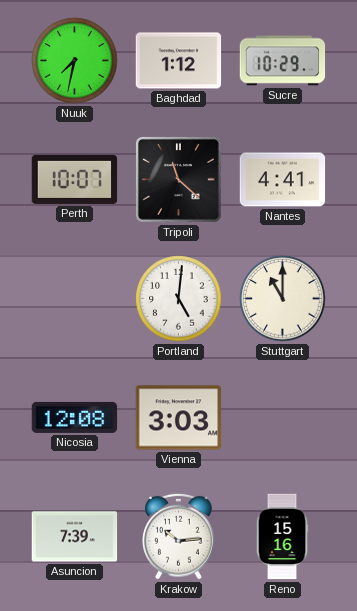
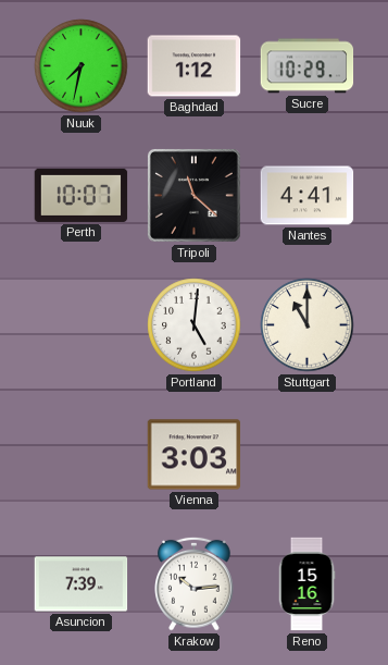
Nicosia: 12:08 -> none (75, 417)
